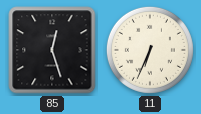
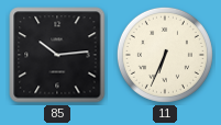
85: 12:27 -> 10:14 (57, 55)
